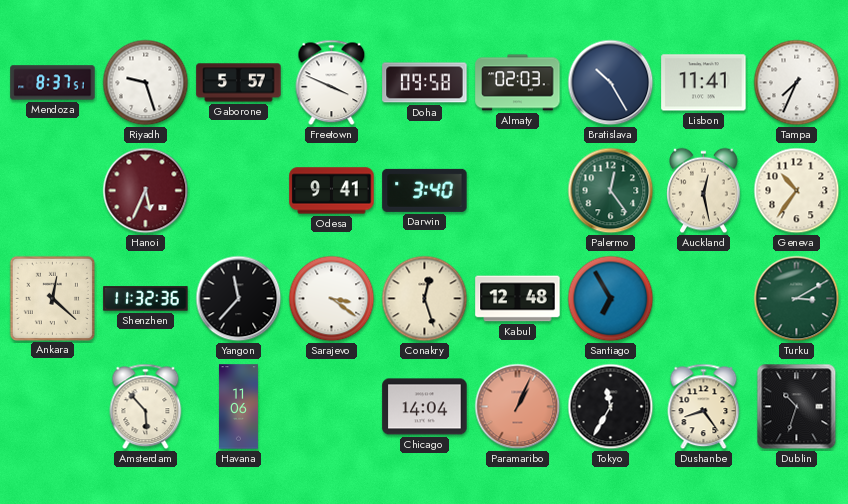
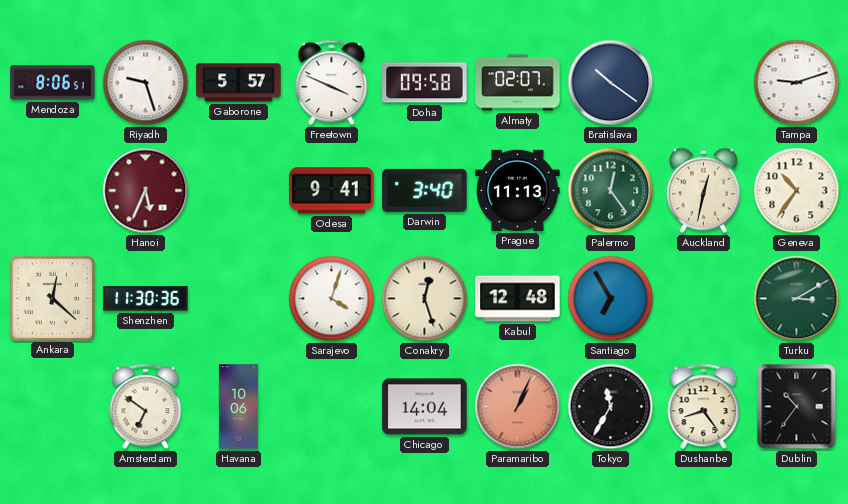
Mendoza: 8:37 -> 8:06 (53, 83)
Almaty: 02:03 -> 02:07 (518, 83)
Bratislava: 10:25 -> 10:21 (611, 83)
Lisbon: 11:41 -> none (704, 83)
Tampa: 7:34 -> 9:12 (797, 83)
Prague: none -> 11:13 (518, 190)
Auckland: 12:28 -> 12:32 (704, 191)
Shenzhen: 11:32 -> 11:30 (146, 299)
Yangon: 11:37 -> none (239, 299)
Sarajevo: 3:21 -> 4:03 (332, 299)
Amsterdam: 5:53 -> 6:51 (146, 407)
Havana: 11:06 -> 10:06 (238, 407)
Dublin: 10:33 -> 10:36 (797, 407)
